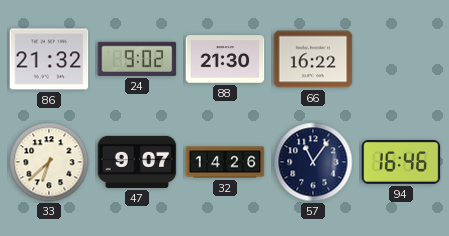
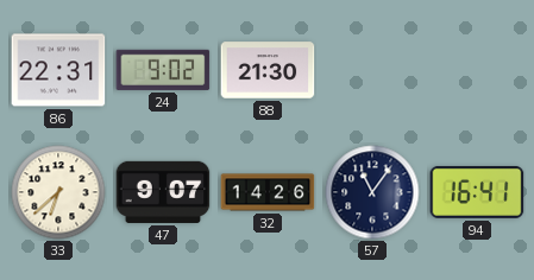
86: 21:32 -> 22:31 (58, 70)
66: 16:22 -> none (313, 59)
94: 16:46 -> 16:41 (477, 192)
